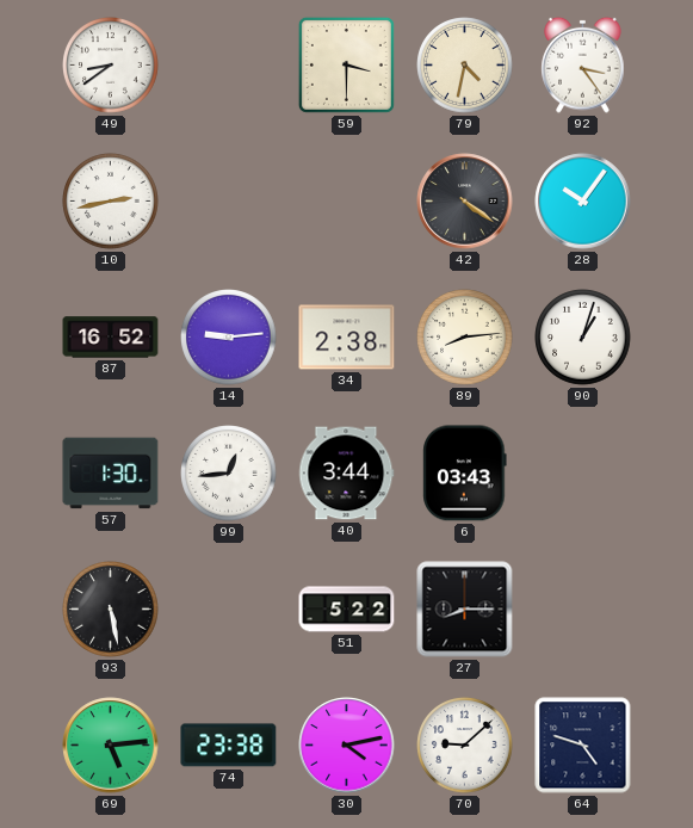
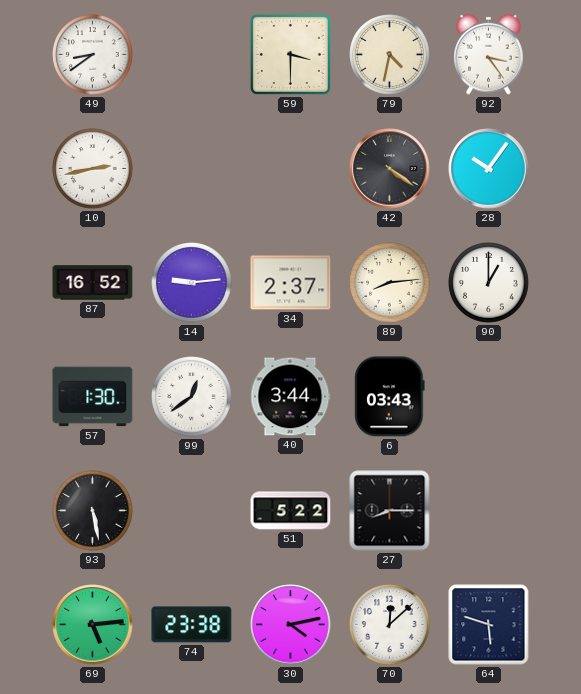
34: 2:38 -> 2:37 (291, 283)
90: 1:03 -> 1:00 (489, 283)
99: 12:44 -> 12:39 (192, 397)
70: 9:08 -> 12:08 (390, 625)
64: 4:48 -> 5:48 (489, 625)
